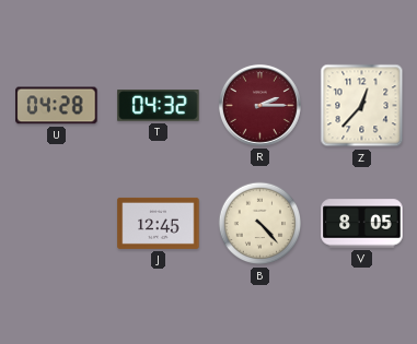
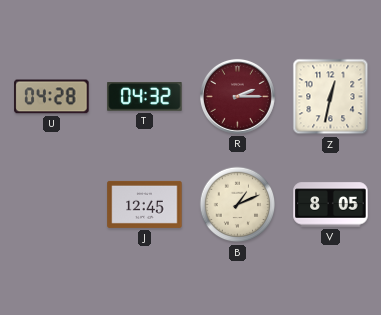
Z: 12:37 -> 12:32 (331, 97)
B: 4:23 -> 1:11 (238, 205)
